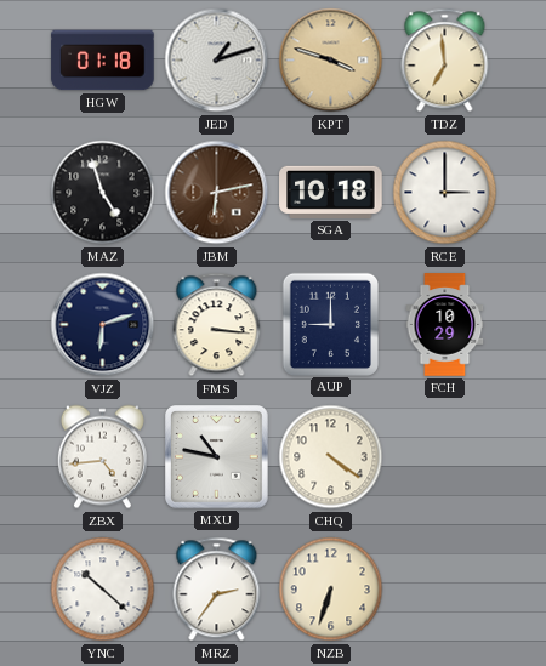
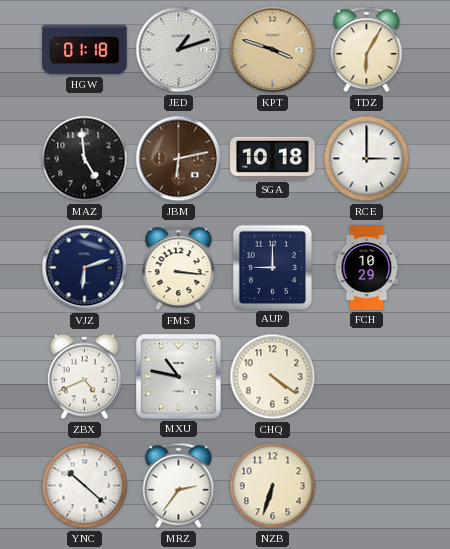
TDZ: 6:59 -> 6:05 (367, 50)
MAZ: 4:57 -> 4:59 (85, 159)
ZBX: 4:44 -> 4:41 (84, 377)
